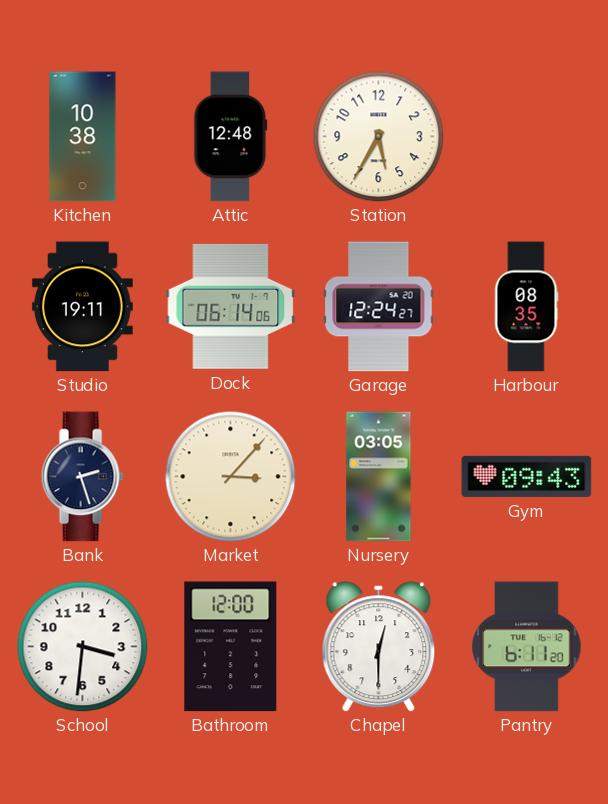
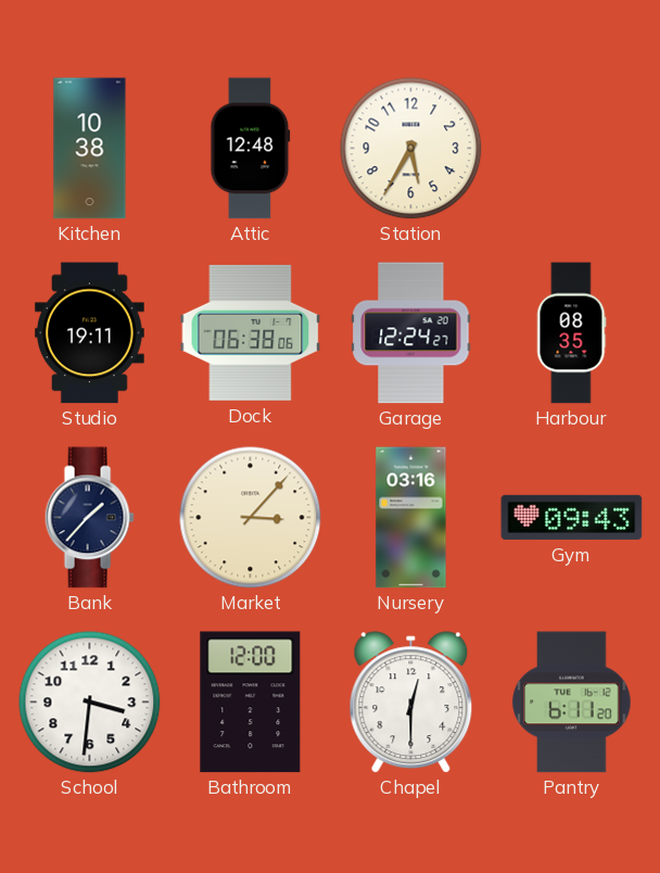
Dock: 06:14 -> 06:38 (251, 332)
Bank: 2:27 -> 1:37 (89, 518)
Nursery: 03:05 -> 03:16 (411, 518)
